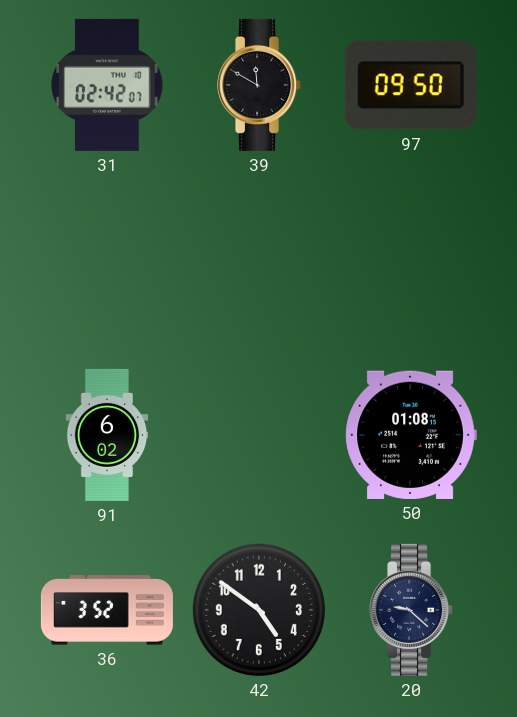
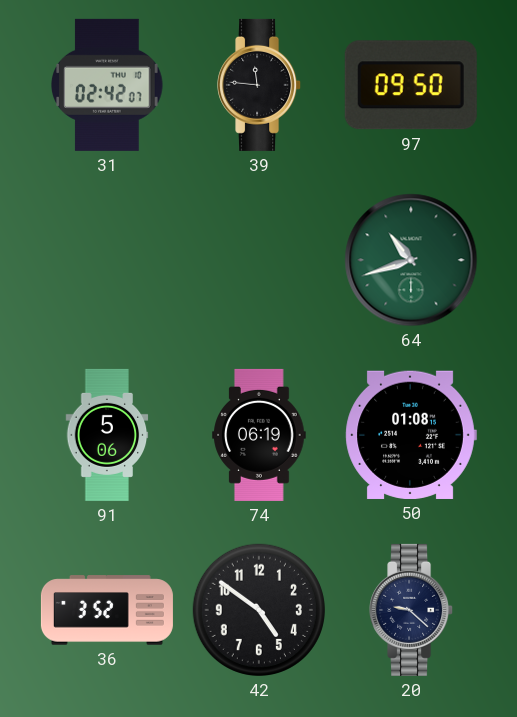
39: 11:50 -> 11:46 (260, 85)
64: none -> 10:42 (411, 260)
91: 6:02 -> 5:06 (107, 435)
74: none -> 06:19 (259, 435)
